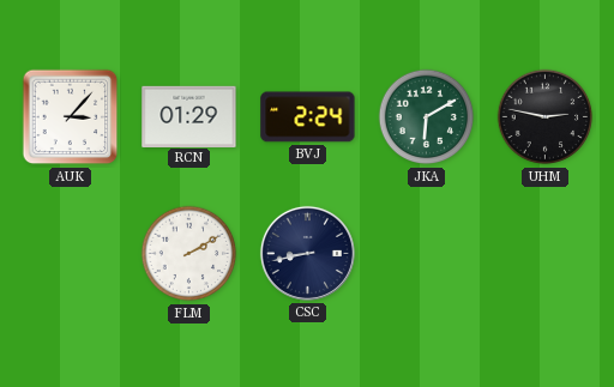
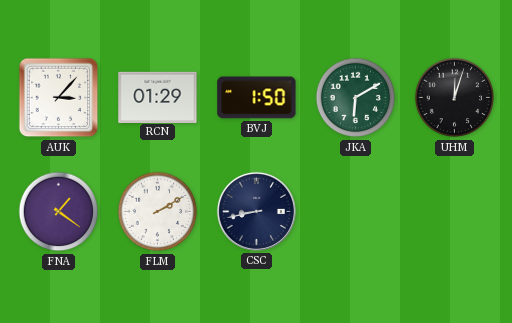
BVJ: 2:24 -> 1:50 (257, 98)
UHM: 2:47 -> 12:03 (455, 98)
FNA: none -> 1:21 (59, 212)
